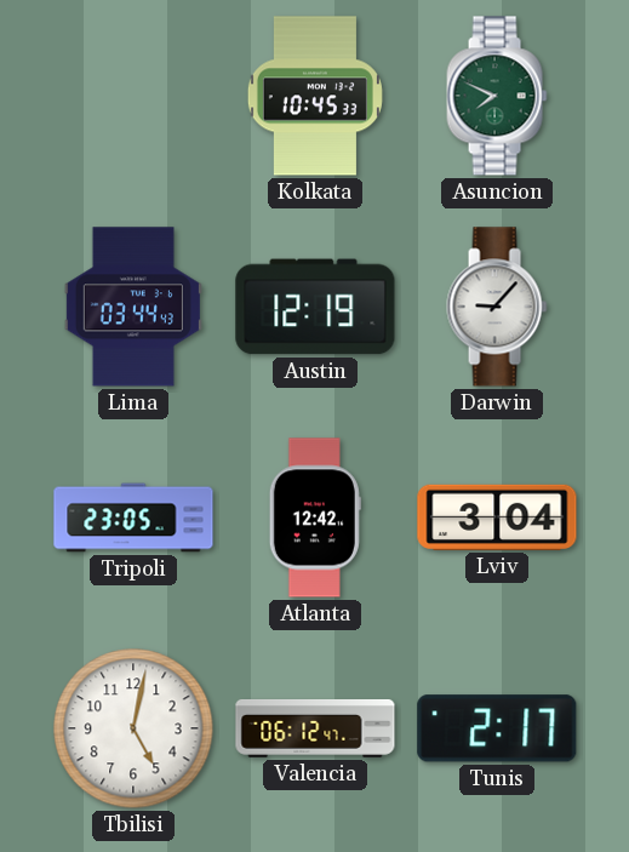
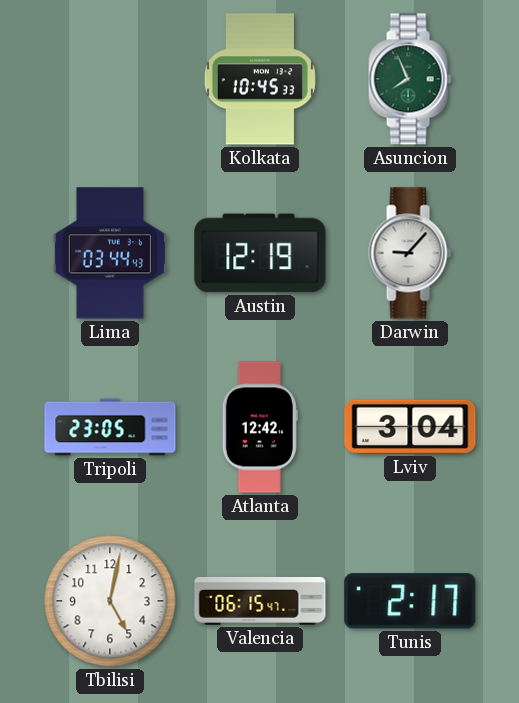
Asuncion: 7:49 -> 7:56 (410, 79)
Valencia: 06:12 -> 06:15 (260, 601)
